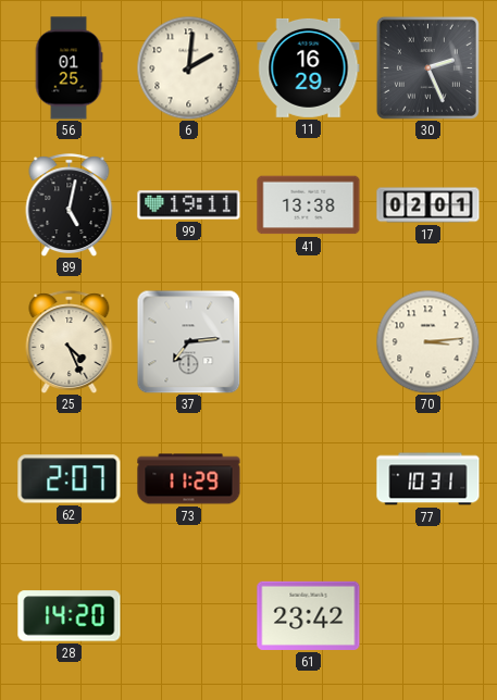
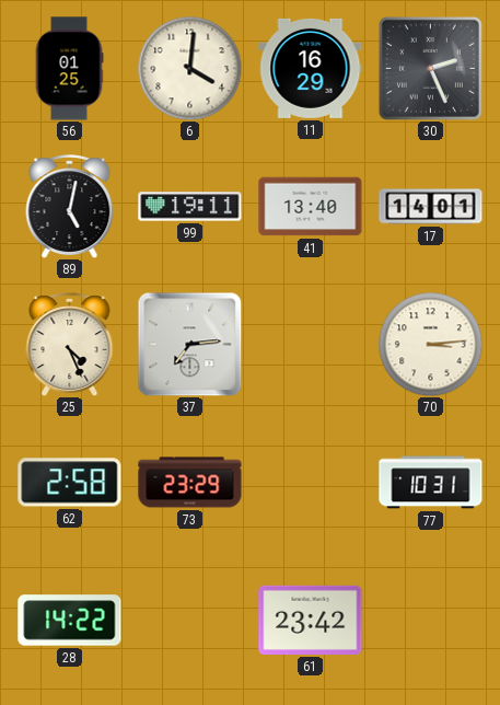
6: 2:01 -> 4:01 (189, 68)
41: 13:38 -> 13:40 (311, 207)
17: 02:01 -> 14:01 (431, 207)
62: 2:07 -> 2:58 (70, 483)
73: 11:29 -> 23:29 (190, 483)
28: 14:20 -> 14:22 (70, 621)
